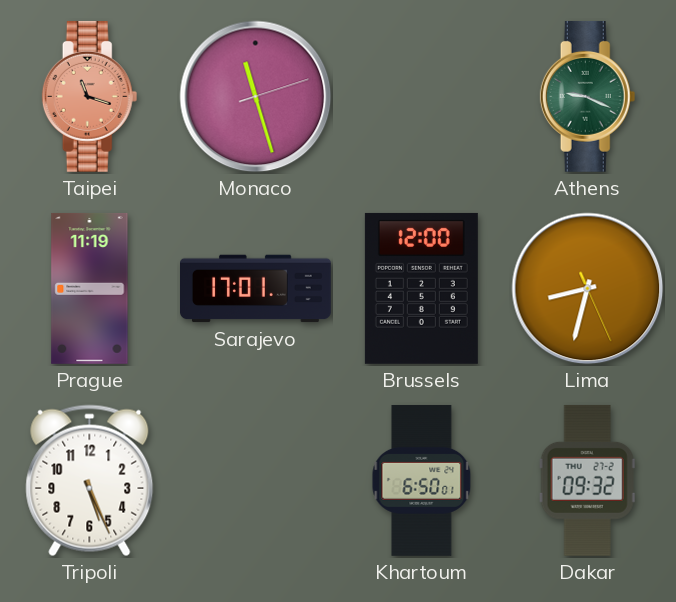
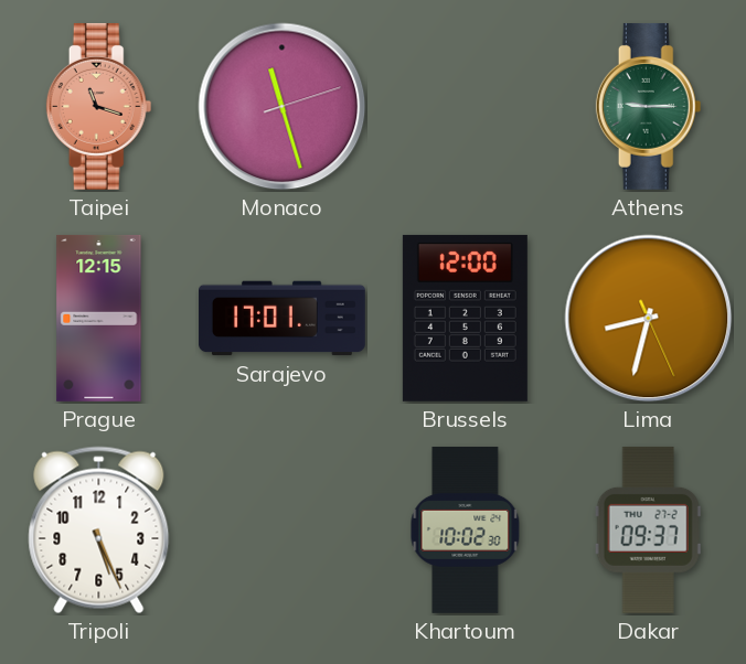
Athens: 9:19 -> 9:15 (649, 106)
Prague: 11:19 -> 12:15 (99, 318)
Khartoum: 6:50 -> 10:02 (466, 529)
Dakar: 09:32 -> 09:37 (648, 529)
